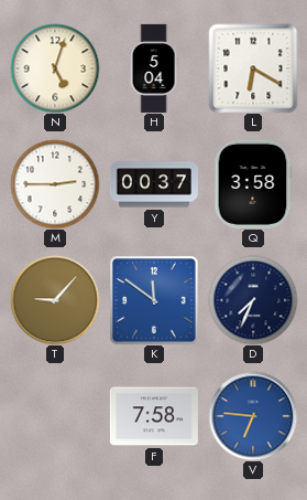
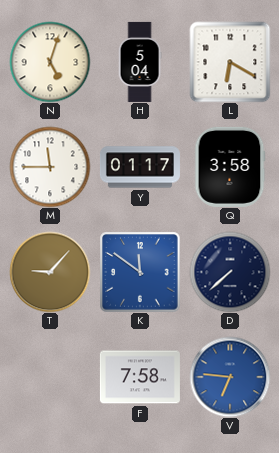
M: 2:45 -> 11:45 (50, 167)
Y: 00:37 -> 01:17 (140, 167)
D: 7:34 -> 7:38 (230, 272)
